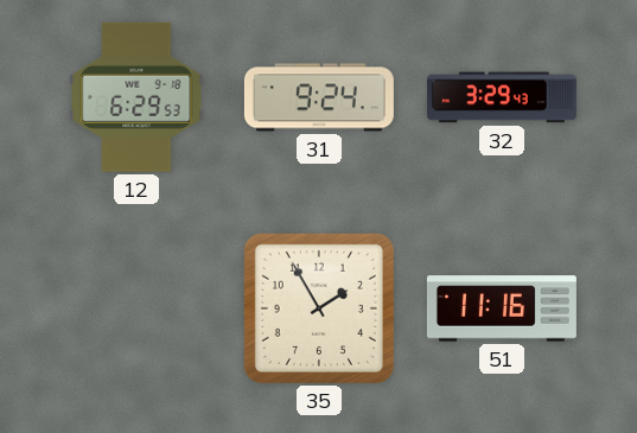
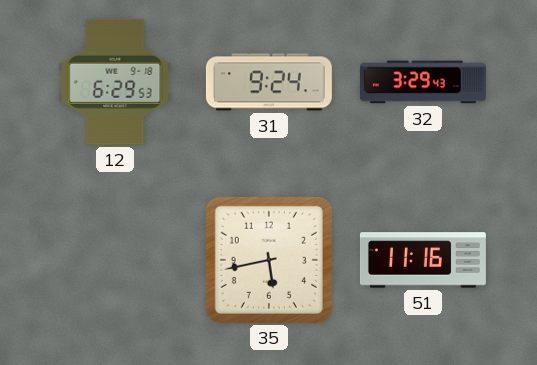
35: 1:55 -> 5:43 (269, 260)
